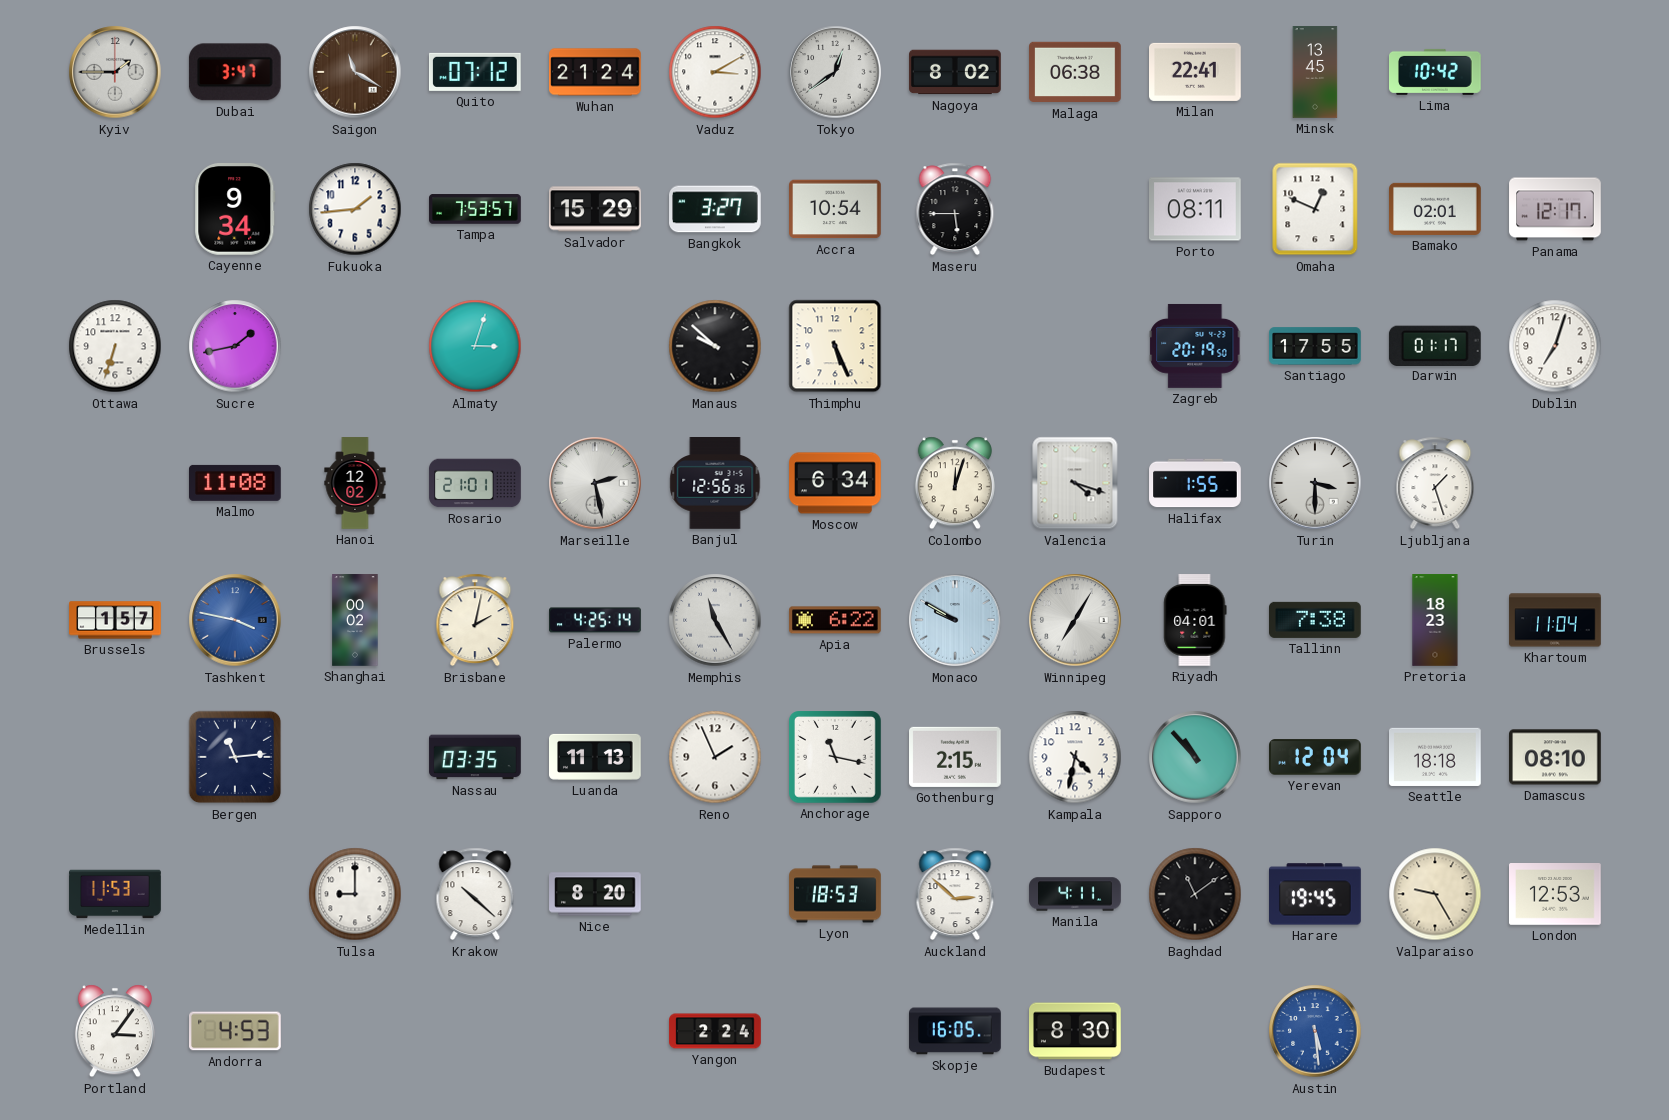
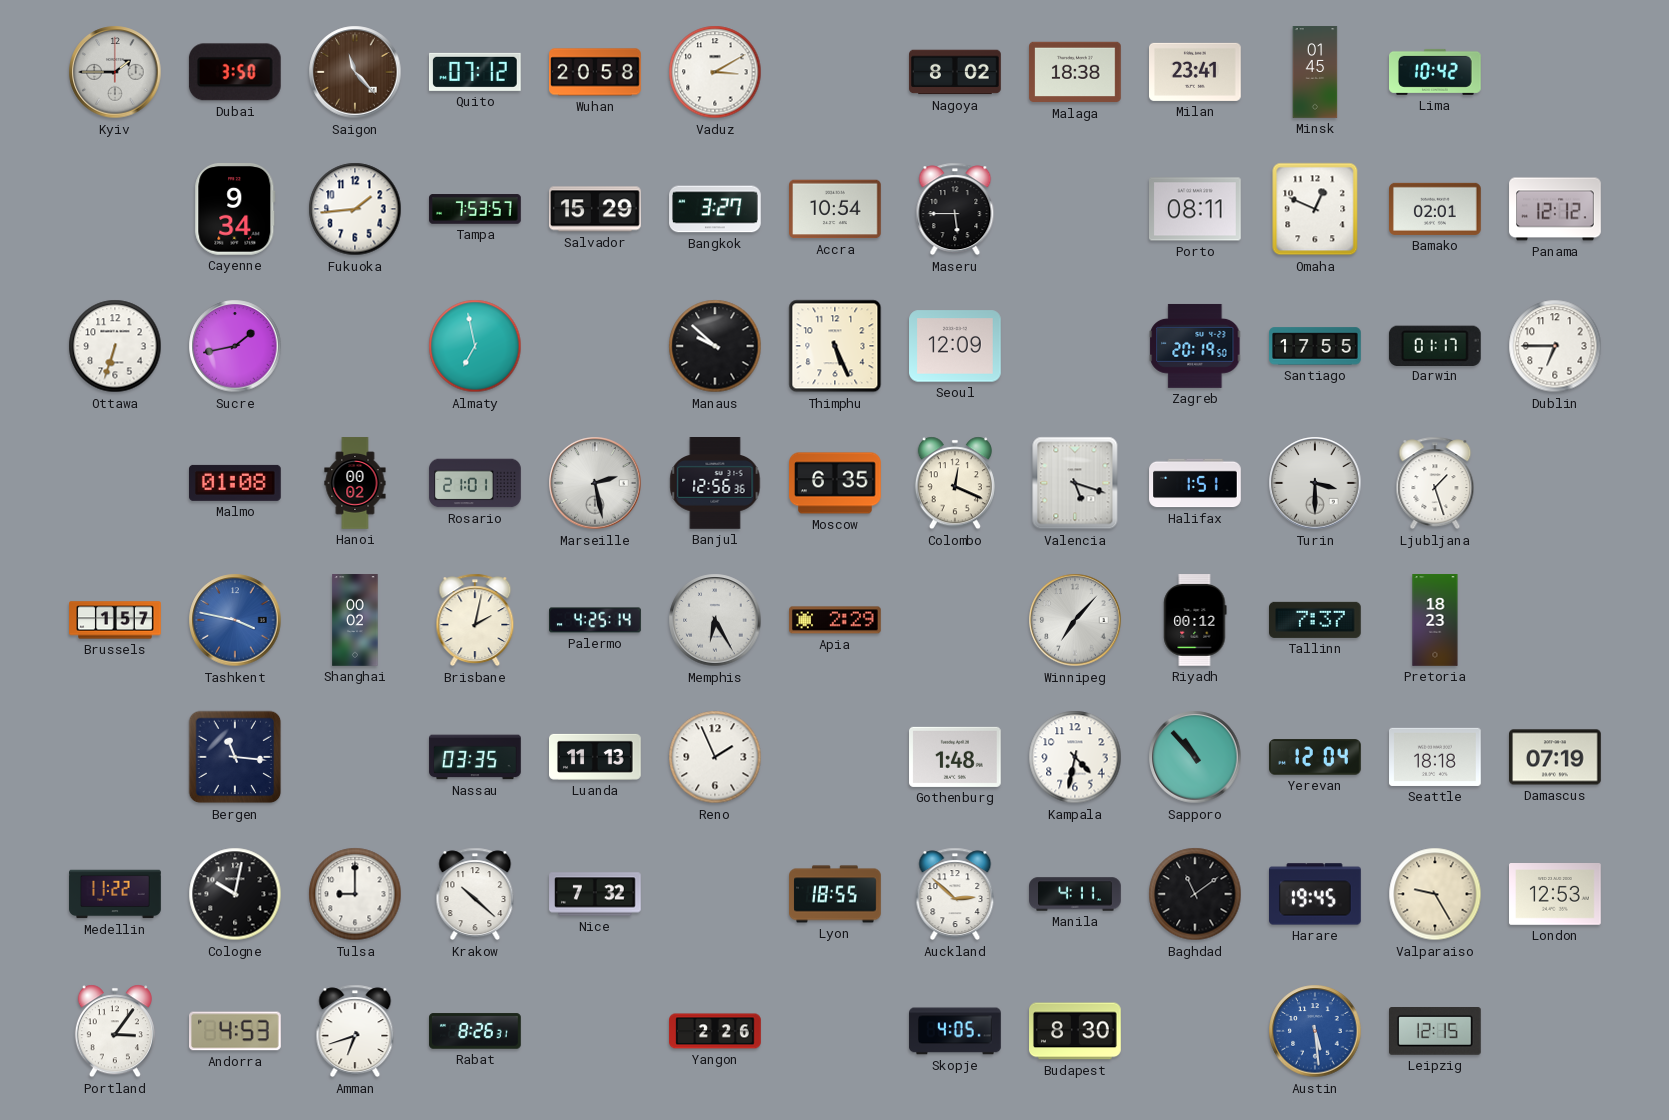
Dubai: 3:47 -> 3:50 (235, 72)
Saigon: 11:20 -> 11:23 (355, 72)
Wuhan: 21:24 -> 20:58 (595, 72)
Tokyo: 12:39 -> none (835, 72)
Malaga: 06:38 -> 18:38 (1075, 72)
Milan: 22:41 -> 23:41 (1196, 72)
Minsk: 13:45 -> 01:45 (1315, 72)
Panama: 12:17 -> 12:12 (1555, 209)
Almaty: 3:03 -> 6:58 (475, 346)
Seoul: none -> 12:09 (956, 346)
Dublin: 7:03 -> 6:45 (1555, 346)
Malmo: 11:08 -> 01:08 (236, 483)
Hanoi: 12:02 -> 00:02 (355, 483)
Moscow: 6:34 -> 6:35 (835, 483)
Colombo: 12:03 -> 12:19 (955, 483)
Valencia: 4:18 -> 5:18 (1075, 483)
Halifax: 1:55 -> 1:51 (1195, 483)
Memphis: 11:25 -> 6:25 (715, 620)
Apia: 6:22 -> 2:29 (836, 620)
Monaco: 9:50 -> none (955, 620)
Winnipeg: 7:05 -> 7:07 (1075, 620)
Riyadh: 04:01 -> 00:12 (1195, 621)
Tallinn: 7:38 -> 7:37 (1316, 620)
Khartoum: 11:04 -> none (1555, 620)
Bergen: 11:14 -> 11:16 (235, 757)
Anchorage: 11:17 -> none (836, 758)
Gothenburg: 2:15 -> 1:48 (956, 757)
Damascus: 08:10 -> 07:19 (1555, 757)
Medellin: 11:53 -> 11:22 (115, 894)
Cologne: none -> 10:02 (235, 894)
Nice: 8:20 -> 7:32 (595, 894)
Lyon: 18:53 -> 18:55 (835, 894)
Amman: none -> 6:42 (355, 1031)
Rabat: none -> 8:26 (475, 1031)
Yangon: 2:24 -> 2:26 (715, 1031)
Skopje: 16:05 -> 4:05 (955, 1031)
Leipzig: none -> 12:15 (1436, 1032)
